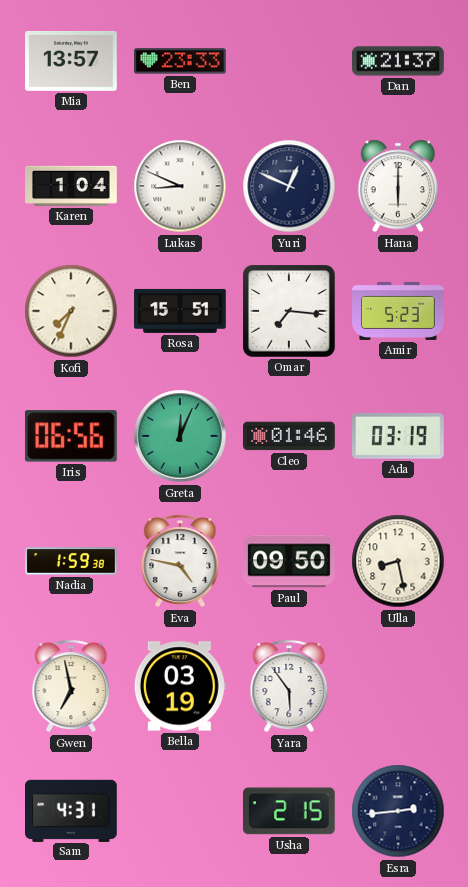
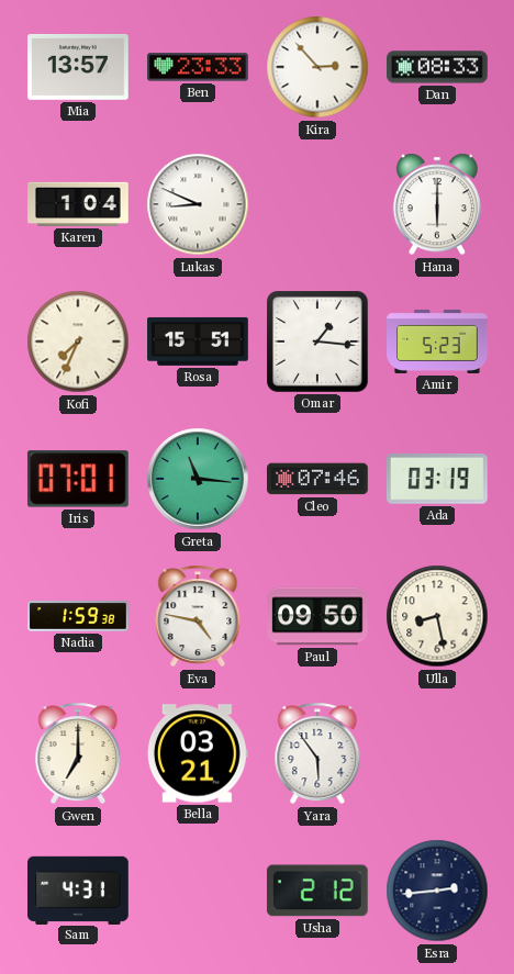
Kira: none -> 2:53 (317, 67)
Dan: 21:37 -> 08:33 (437, 67)
Yuri: 12:49 -> none (289, 186)
Omar: 7:16 -> 1:16 (319, 343)
Iris: 06:56 -> 07:01 (78, 479)
Greta: 12:04 -> 11:16 (198, 479)
Cleo: 01:46 -> 07:46 (319, 479)
Gwen: 6:58 -> 7:00 (78, 753)
Bella: 03:19 -> 03:21 (198, 753)
Usha: 2:15 -> 2:12 (317, 891)
